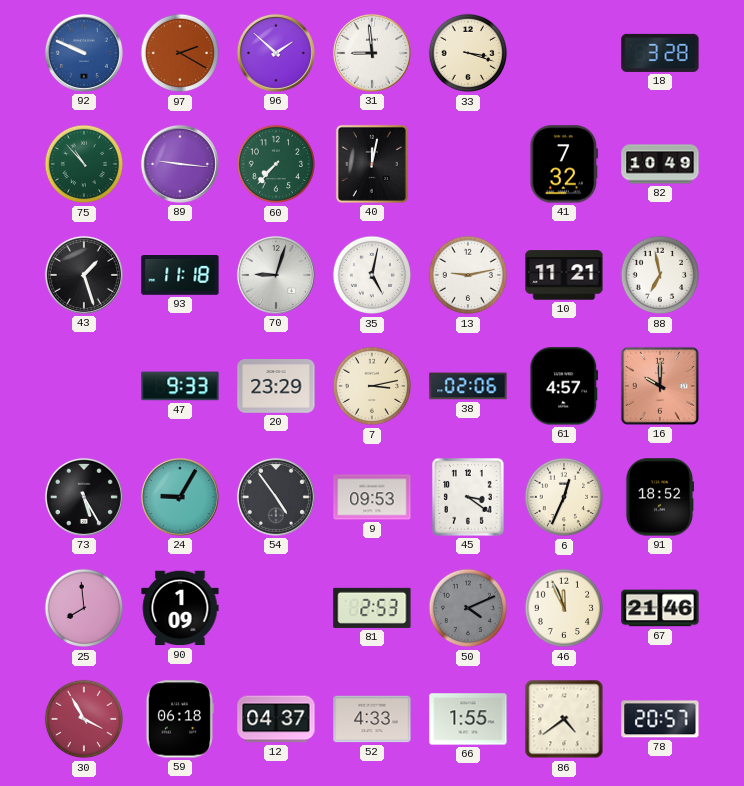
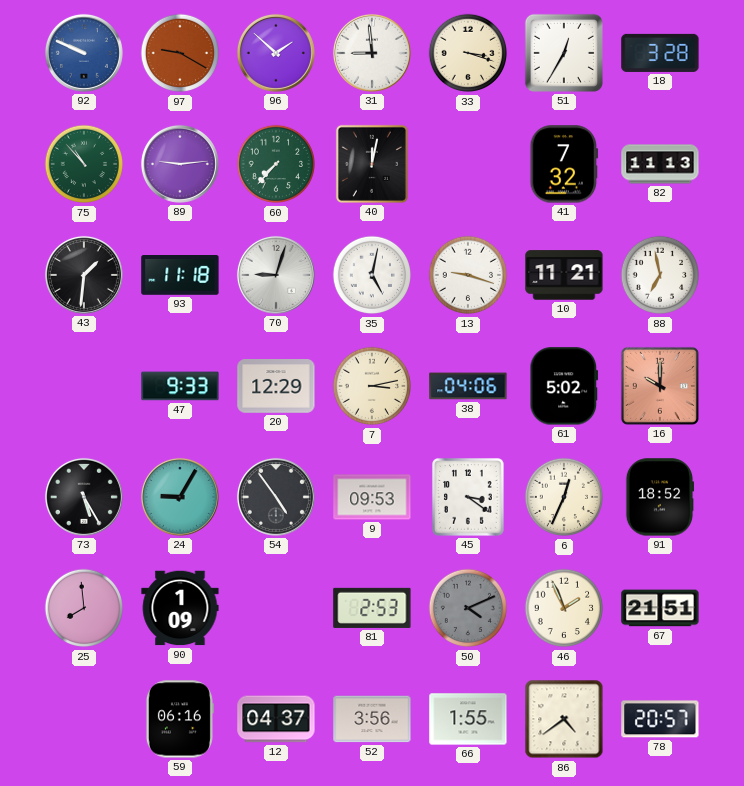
97: 2:20 -> 9:20 (180, 53)
51: none -> 12:35 (564, 53)
89: 9:16 -> 9:14 (180, 164)
82: 10:49 -> 11:13 (660, 164)
43: 1:27 -> 1:31 (84, 275)
13: 9:13 -> 9:18 (468, 275)
20: 23:29 -> 12:29 (276, 386)
38: 02:06 -> 04:06 (468, 386)
61: 4:57 -> 5:02 (564, 386)
46: 11:56 -> 1:56 (564, 608)
67: 21:46 -> 21:51 (660, 608)
30: 3:55 -> none (84, 719)
59: 06:18 -> 06:16 (179, 719)
52: 4:33 -> 3:56 (372, 719)
